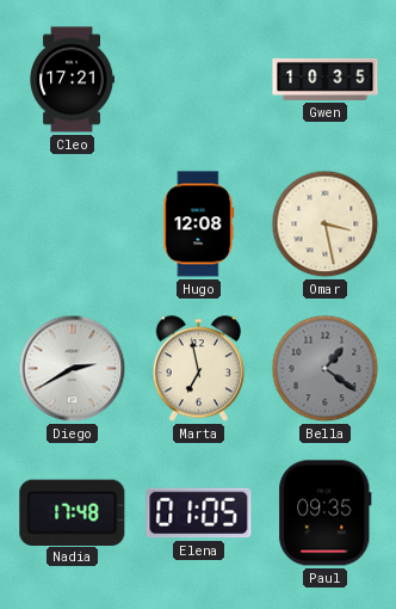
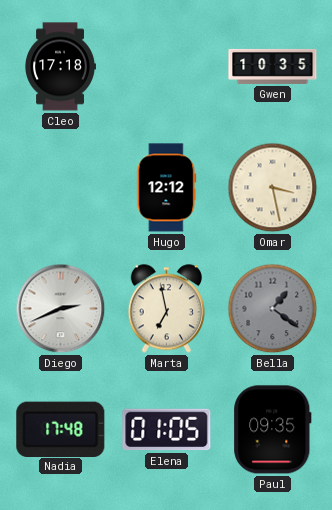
Cleo: 17:21 -> 17:18 (61, 67)
Hugo: 12:08 -> 12:12 (167, 188)
Diego: 2:40 -> 2:41 (61, 309)
